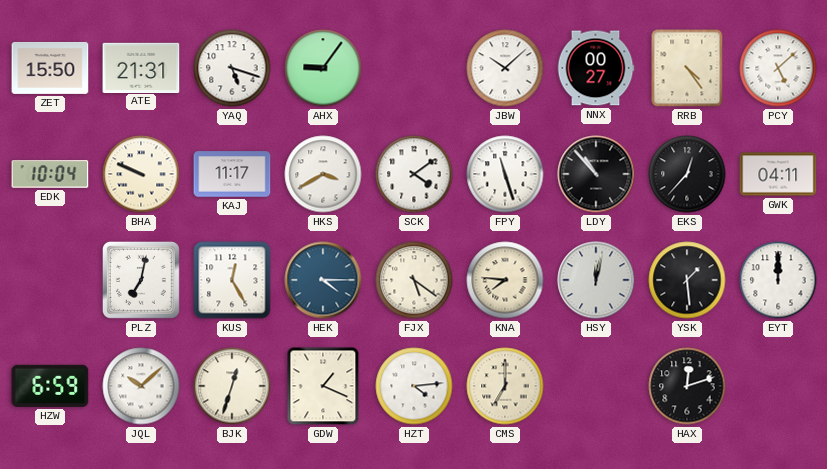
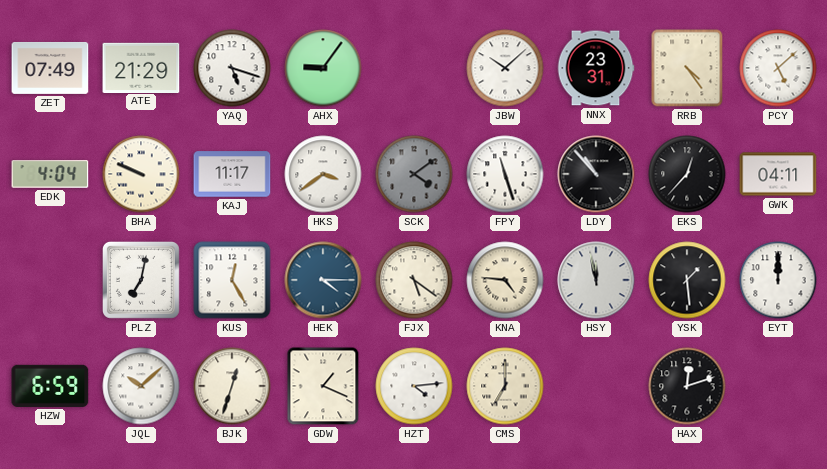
ZET: 15:50 -> 07:49 (50, 68)
ATE: 21:31 -> 21:29 (141, 67)
NNX: 00:27 -> 23:31 (596, 68)
EDK: 10:04 -> 4:04 (50, 174)
HKS: 3:40 -> 3:39 (323, 174)
SCK dial: white -> grey (414, 174)
KNA: 7:46 -> 4:46 (505, 280)
HSY: 12:02 -> 11:58 (596, 280)
